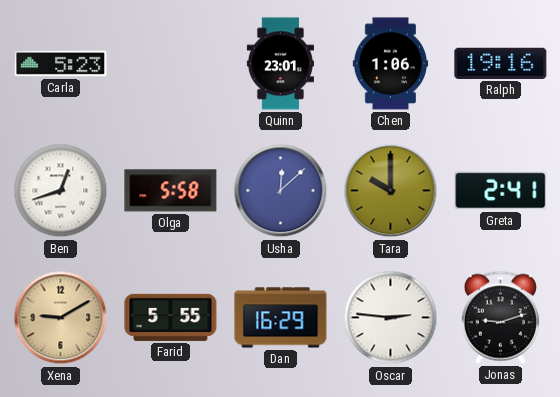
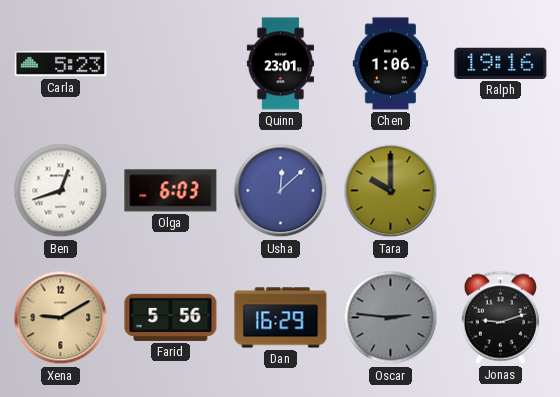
Olga: 5:58 -> 6:03 (171, 191)
Greta: 2:41 -> none (501, 191)
Farid: 5:55 -> 5:56 (171, 317)
Oscar dial: white -> grey (391, 318)
